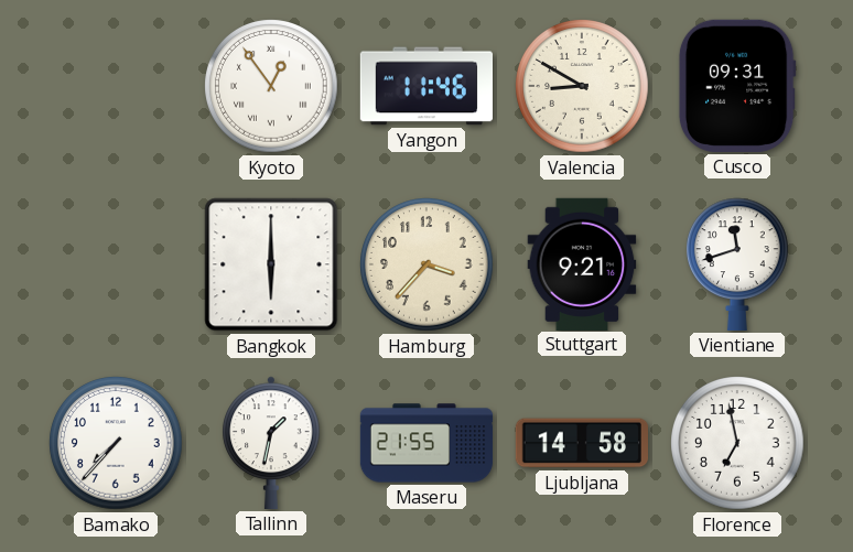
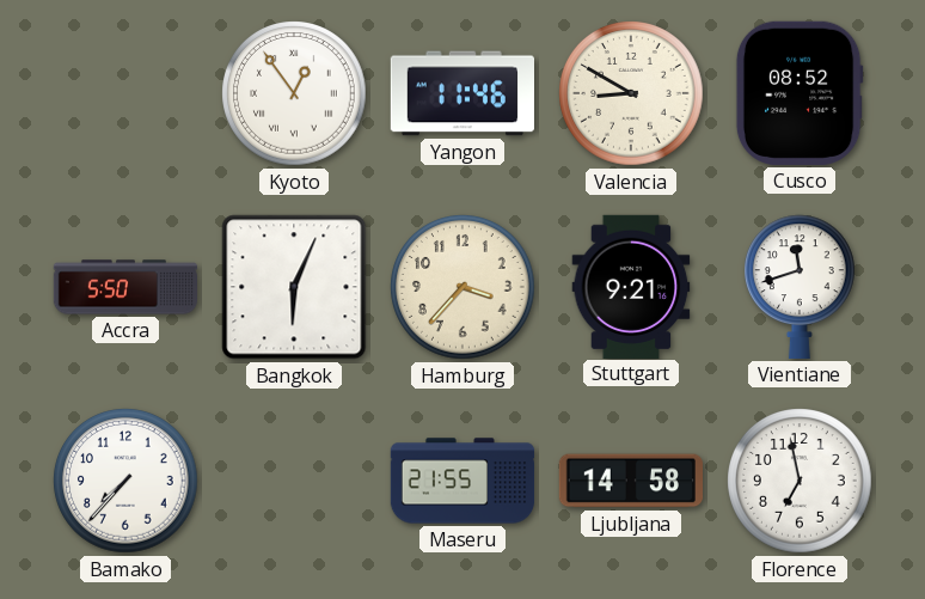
Cusco: 09:31 -> 08:52 (800, 93)
Accra: none -> 5:50 (125, 287)
Bangkok: 6:00 -> 6:04 (294, 287)
Tallinn: 1:32 -> none (271, 443)
